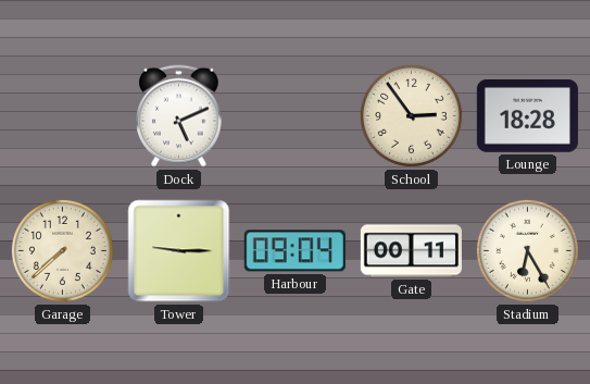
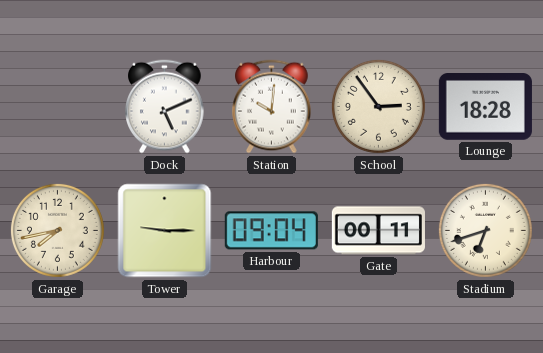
Station: none -> 10:01 (272, 107)
Garage: 7:38 -> 7:43 (57, 230)
Stadium: 6:25 -> 6:42 (485, 230)
